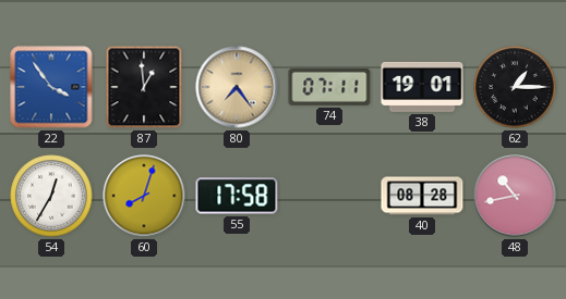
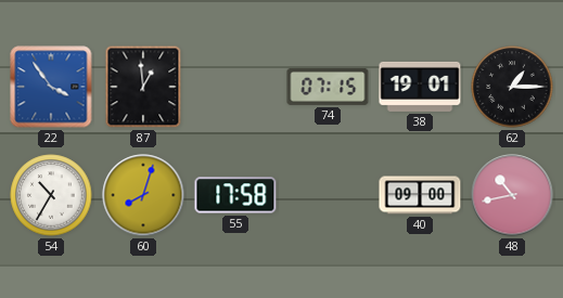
80: 7:24 -> none (237, 87)
74: 07:11 -> 07:15 (328, 87)
54: 12:35 -> 10:35 (51, 195)
40: 08:28 -> 09:00 (420, 195)
